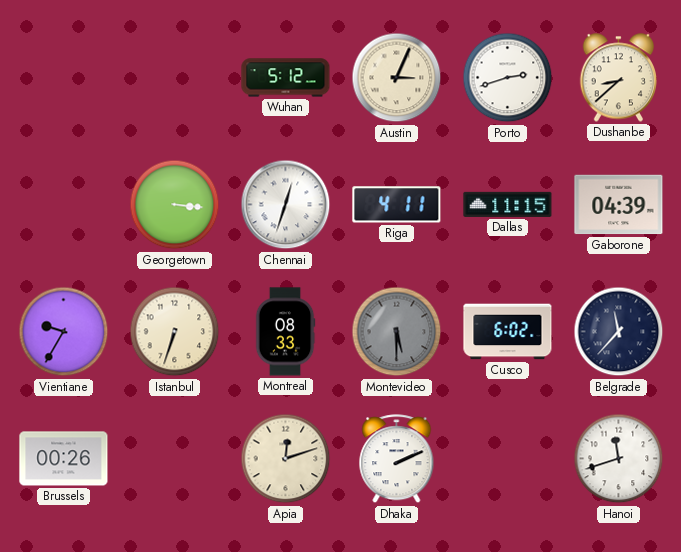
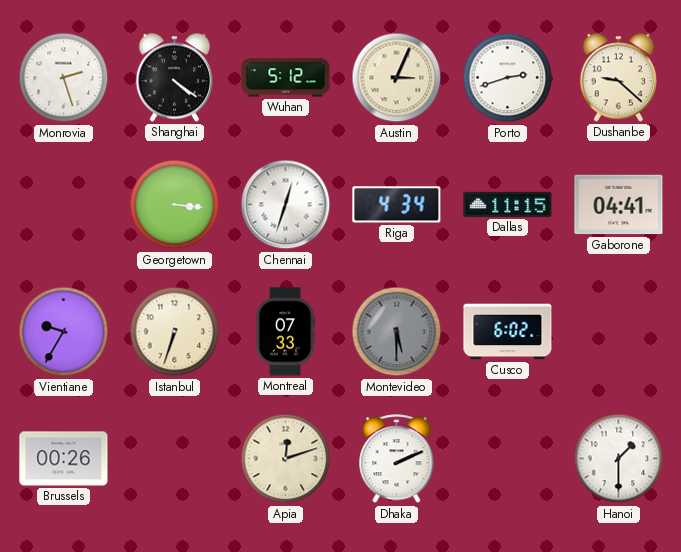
Monrovia: none -> 2:27 (64, 78)
Shanghai: none -> 4:21 (175, 78)
Dushanbe: 8:38 -> 9:22 (619, 78)
Riga: 4:11 -> 4:34 (397, 205)
Gaborone: 04:39 -> 04:41 (619, 205)
Montreal: 08:33 -> 07:33 (285, 332)
Belgrade: 11:37 -> none (619, 332)
Hanoi: 11:42 -> 1:30 (619, 459)
